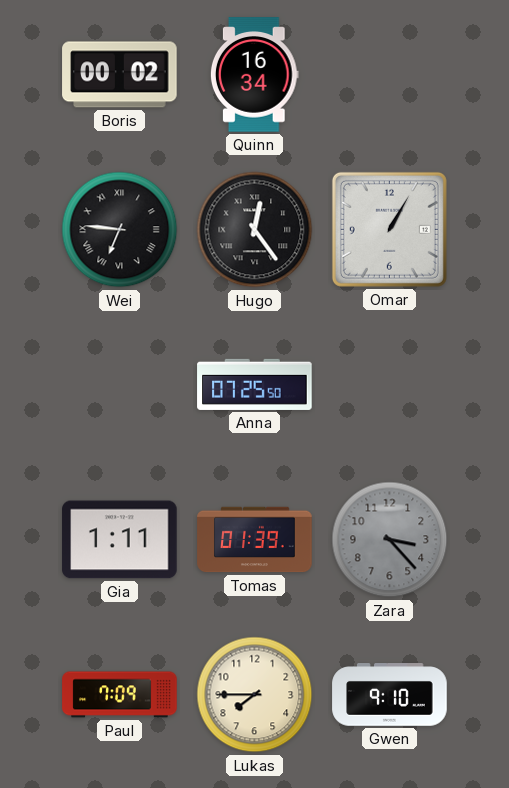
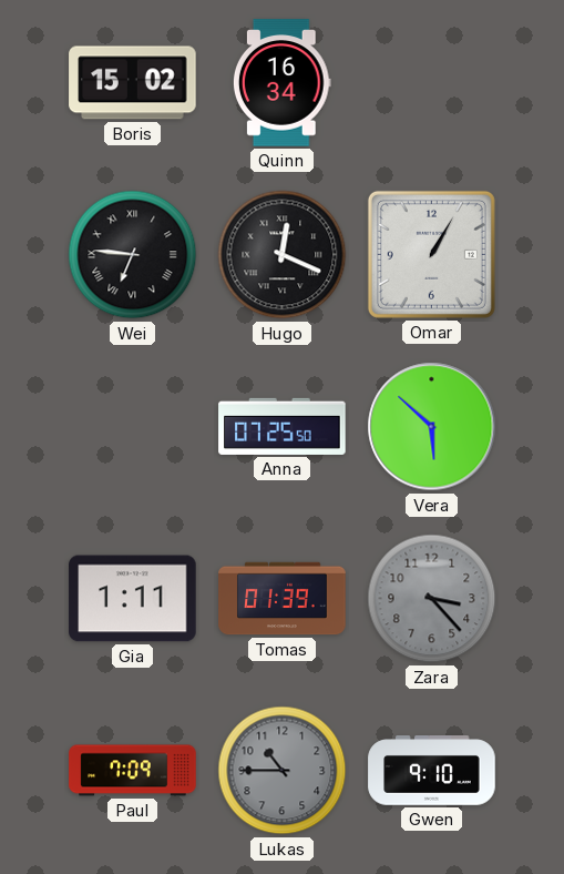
Boris: 00:02 -> 15:02 (133, 83)
Hugo: 12:24 -> 12:19 (283, 255)
Vera: none -> 5:52 (432, 427)
Lukas: 7:45 -> 10:45 (283, 771)
Lukas dial: cream -> grey (283, 771)
